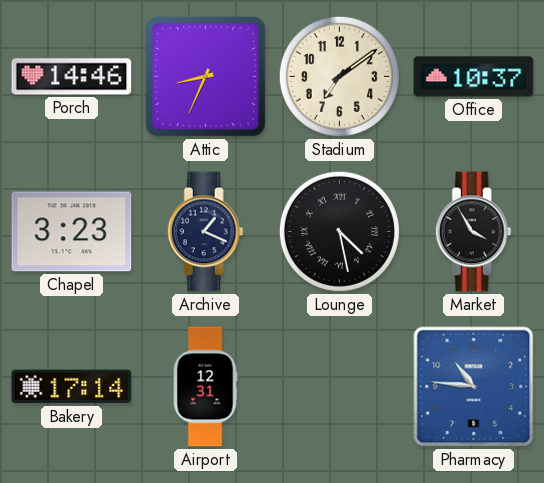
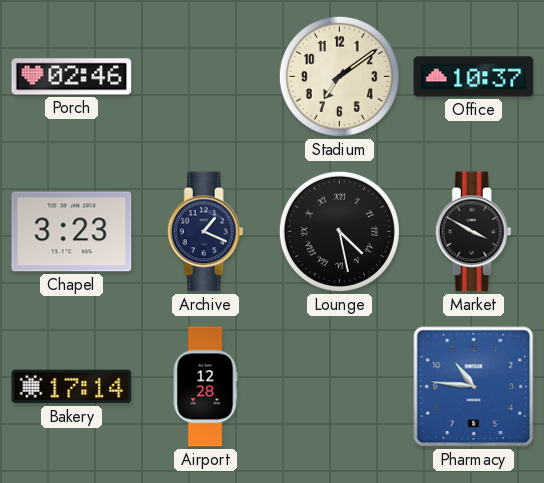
Porch: 14:46 -> 02:46 (72, 77)
Attic: 8:34 -> none (205, 76)
Market: 3:55 -> 3:50 (473, 232)
Airport: 12:31 -> 12:28 (205, 387)
